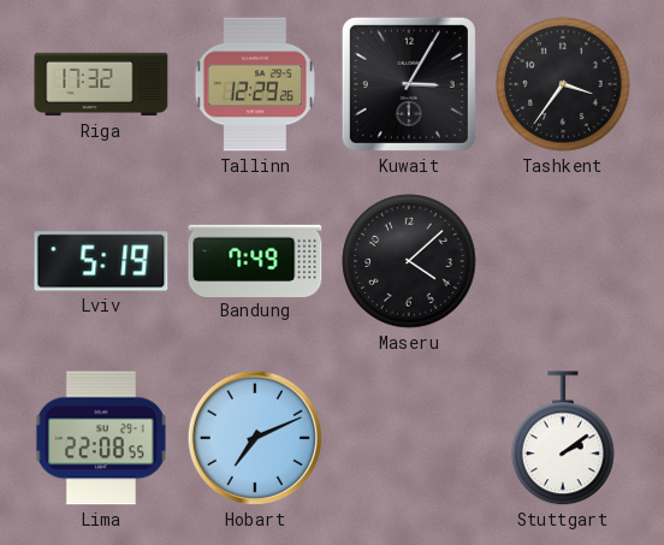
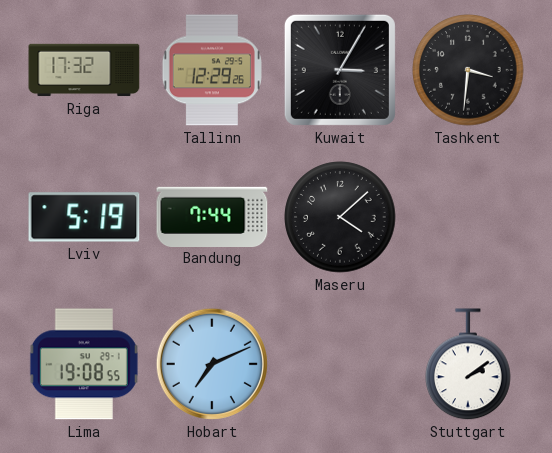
Tashkent: 3:36 -> 3:31 (468, 70)
Bandung: 7:49 -> 7:44 (212, 216)
Lima: 22:08 -> 19:08 (84, 364)
